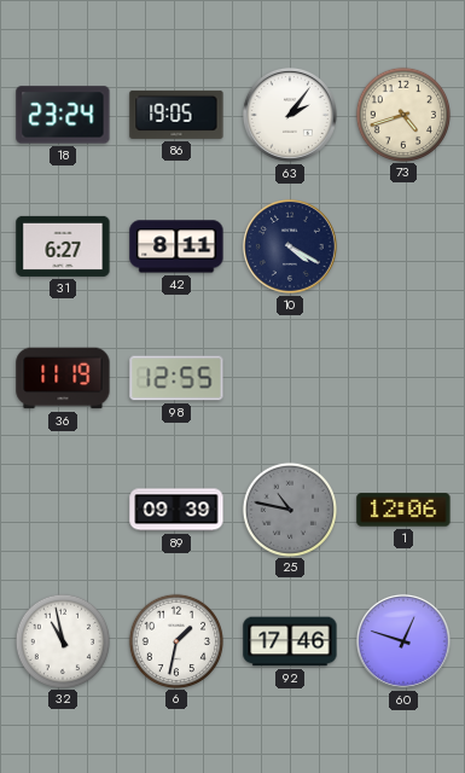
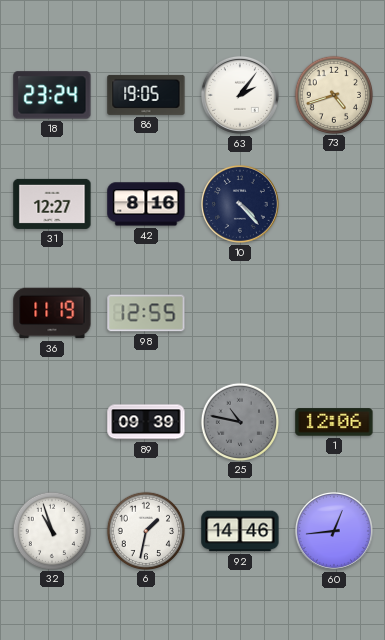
31: 6:27 -> 12:27 (52, 204)
42: 8:11 -> 8:16 (146, 204)
10: 4:20 -> 4:23 (240, 204)
32: 10:58 -> 10:57 (51, 530)
92: 17:46 -> 14:46 (240, 531)
60: 12:48 -> 12:44 (334, 531)
